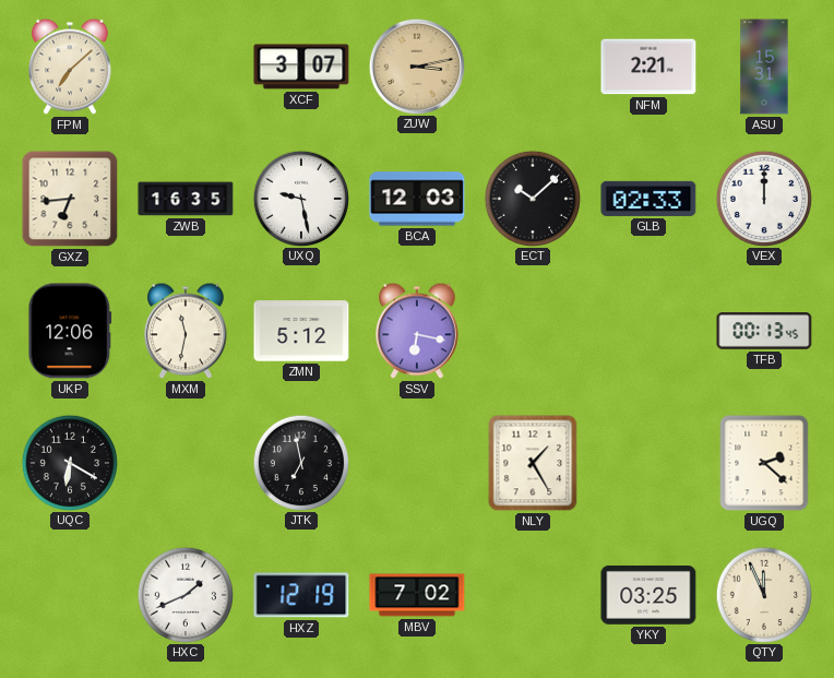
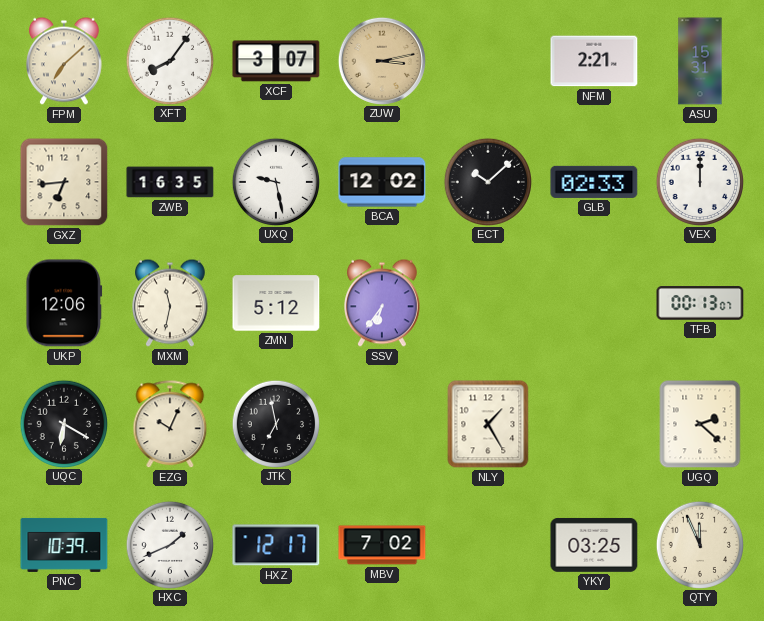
XFT: none -> 8:06 (169, 60)
BCA: 12:03 -> 12:02 (382, 182)
SSV: 6:17 -> 6:36 (383, 303)
TFB: 00:13:45 -> 00:13:07 (700, 303)
EZG: none -> 10:04 (170, 425)
PNC: none -> 10:39 (64, 545)
HXZ: 12:19 -> 12:17 (276, 545)
